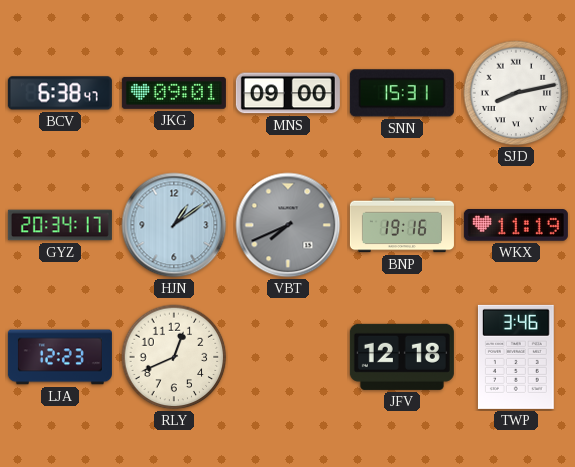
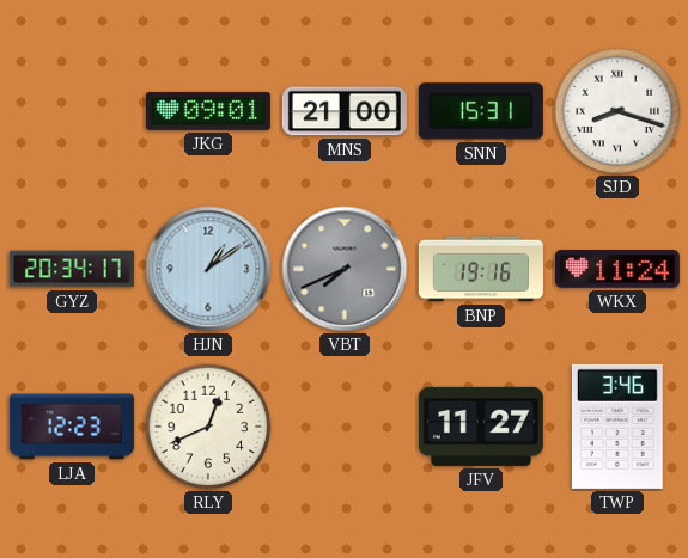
BCV: 6:38 -> none (60, 93)
MNS: 09:00 -> 21:00 (345, 111)
SJD: 8:13 -> 8:18 (617, 111)
WKX: 11:19 -> 11:24 (617, 270)
JFV: 12:18 -> 11:27 (481, 427)
